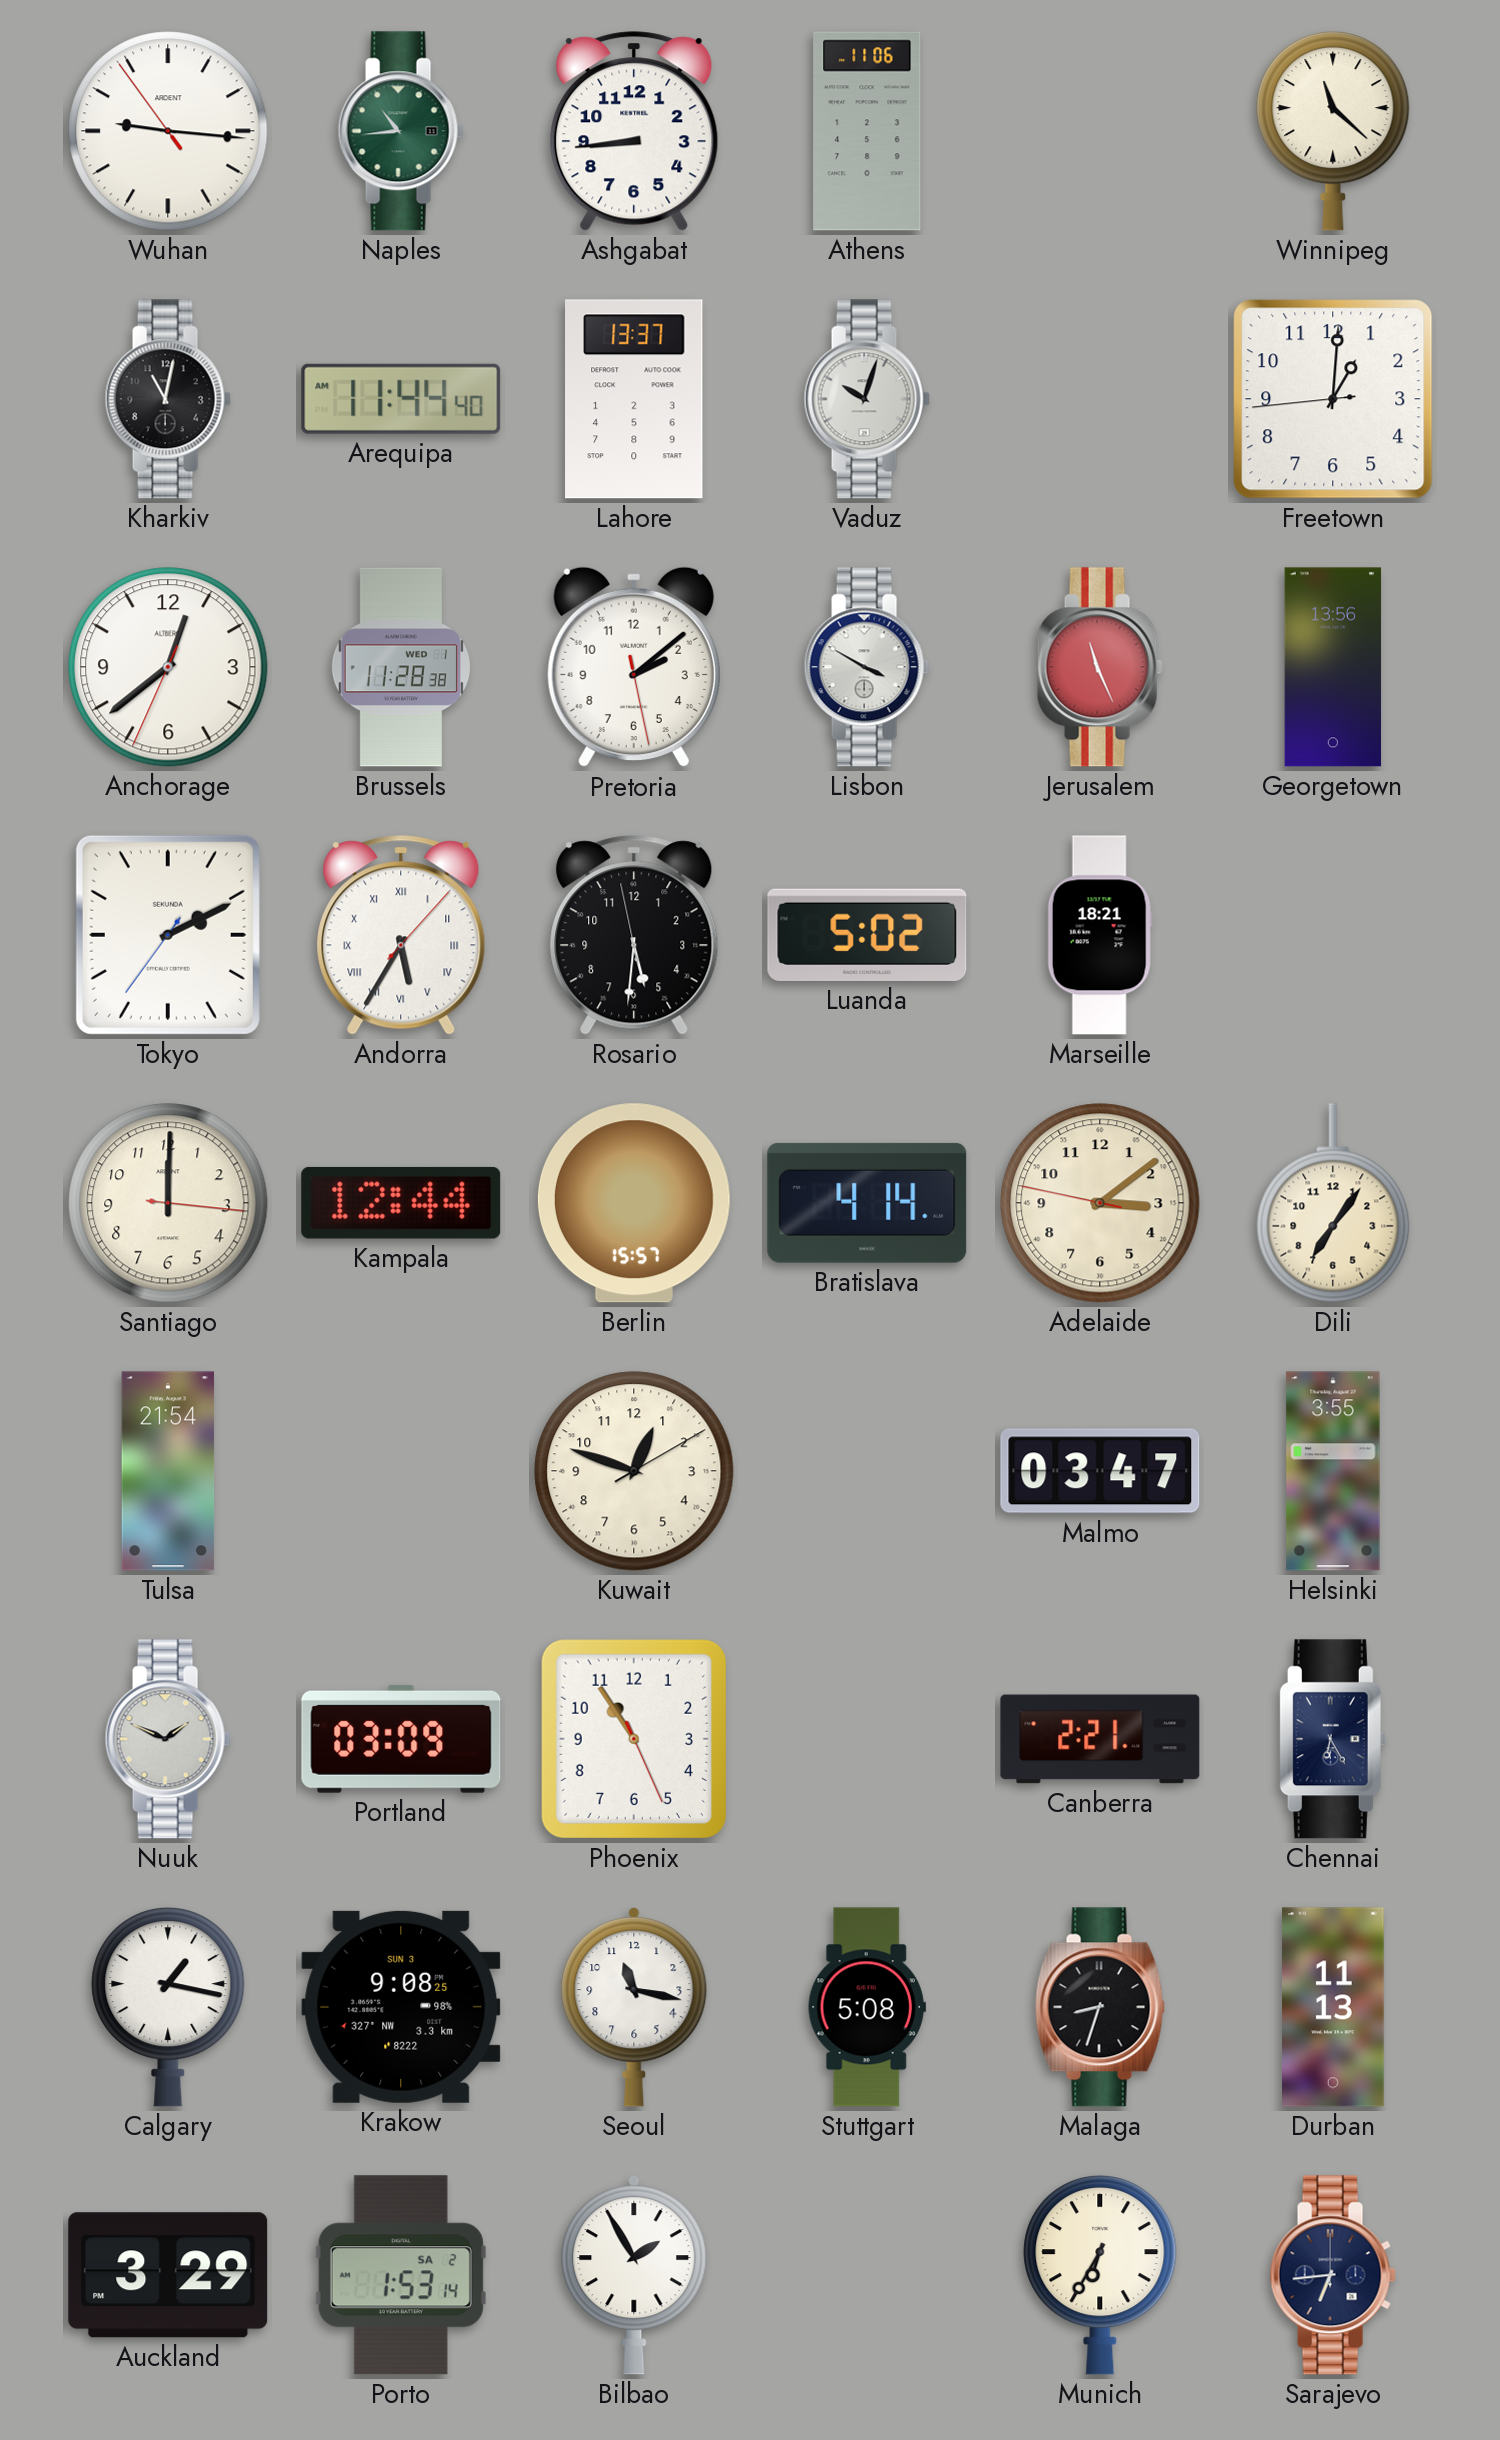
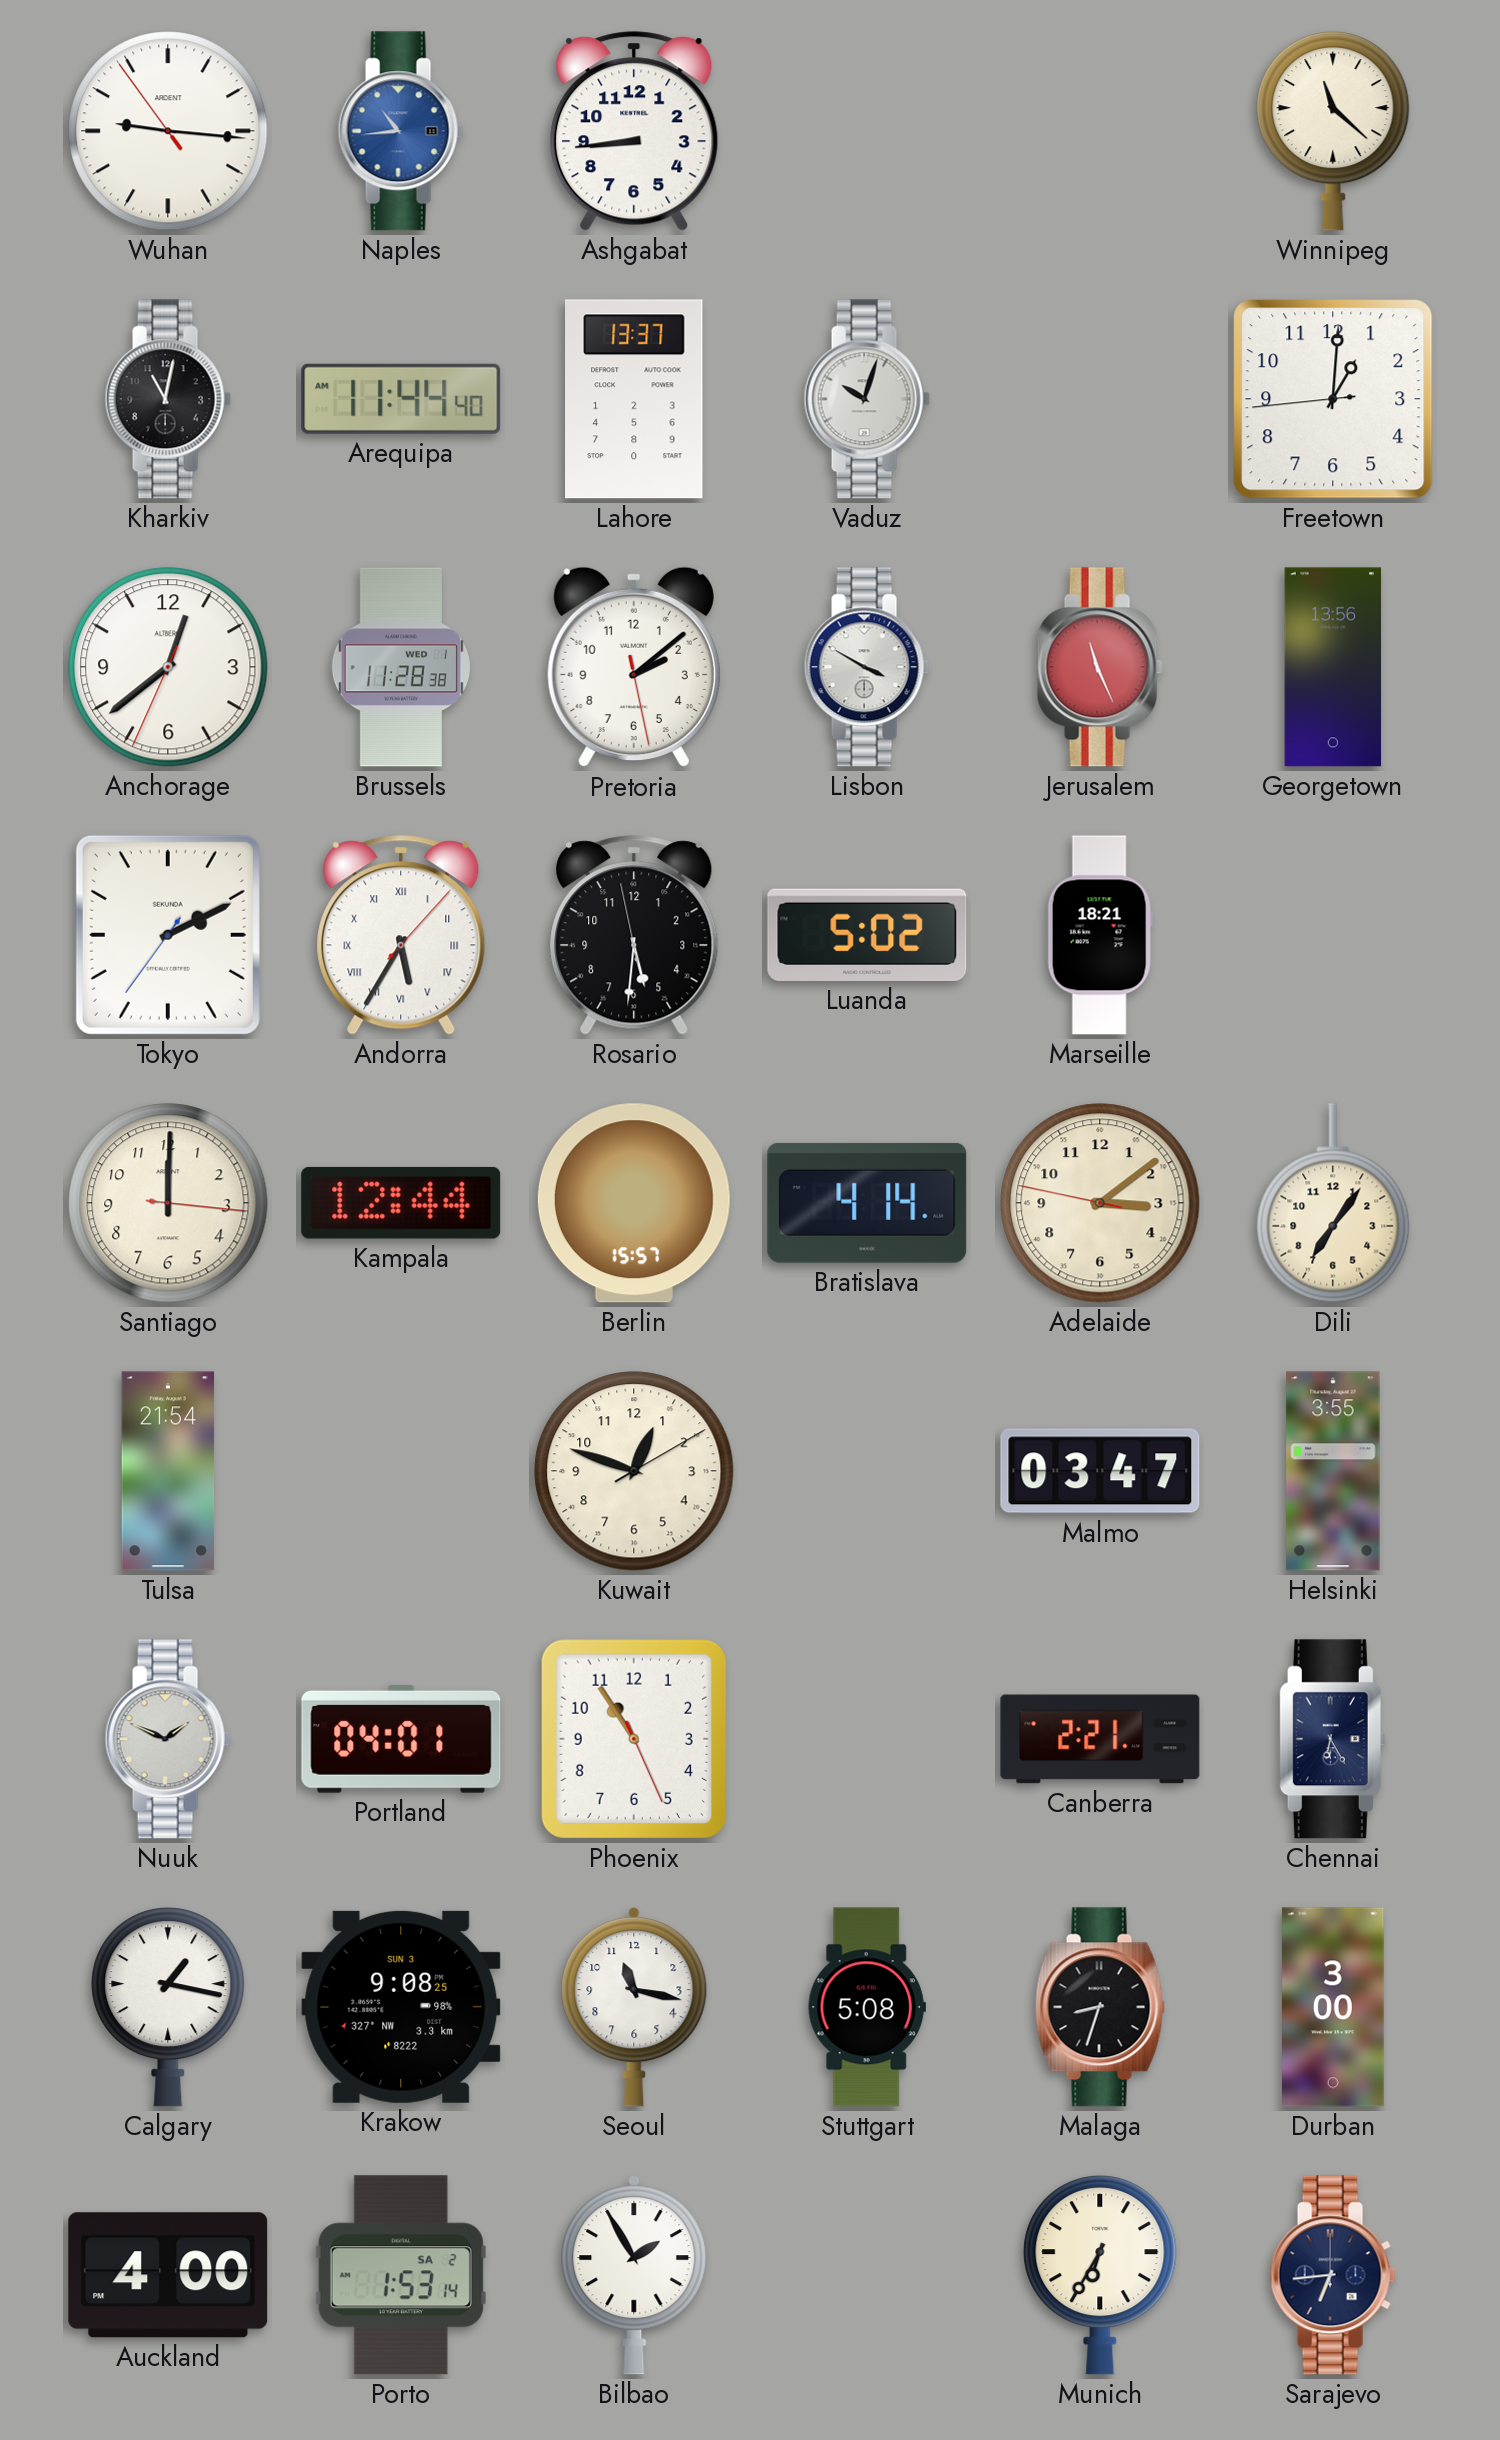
Naples dial: green -> blue (401, 131)
Athens: 11:06 -> none (867, 131)
Portland: 03:09 -> 04:01 (401, 1739)
Durban: 11:13 -> 3:00 (1334, 2007)
Auckland: 3:29 -> 4:00 (168, 2275)
